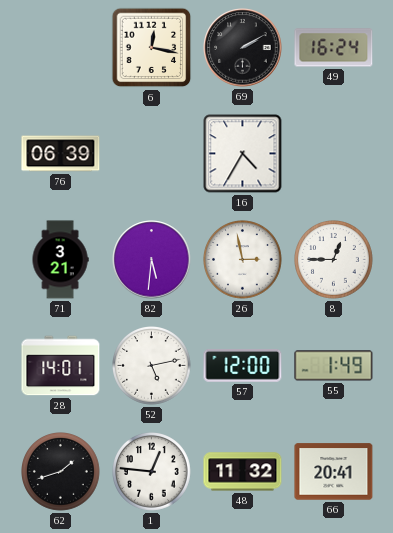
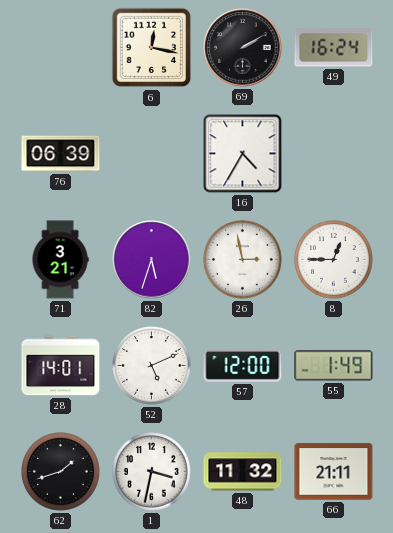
82: 5:31 -> 5:33 (152, 260)
52: 5:13 -> 5:11 (152, 366)
1: 12:46 -> 3:32 (152, 472)
66: 20:41 -> 21:11 (334, 472)
